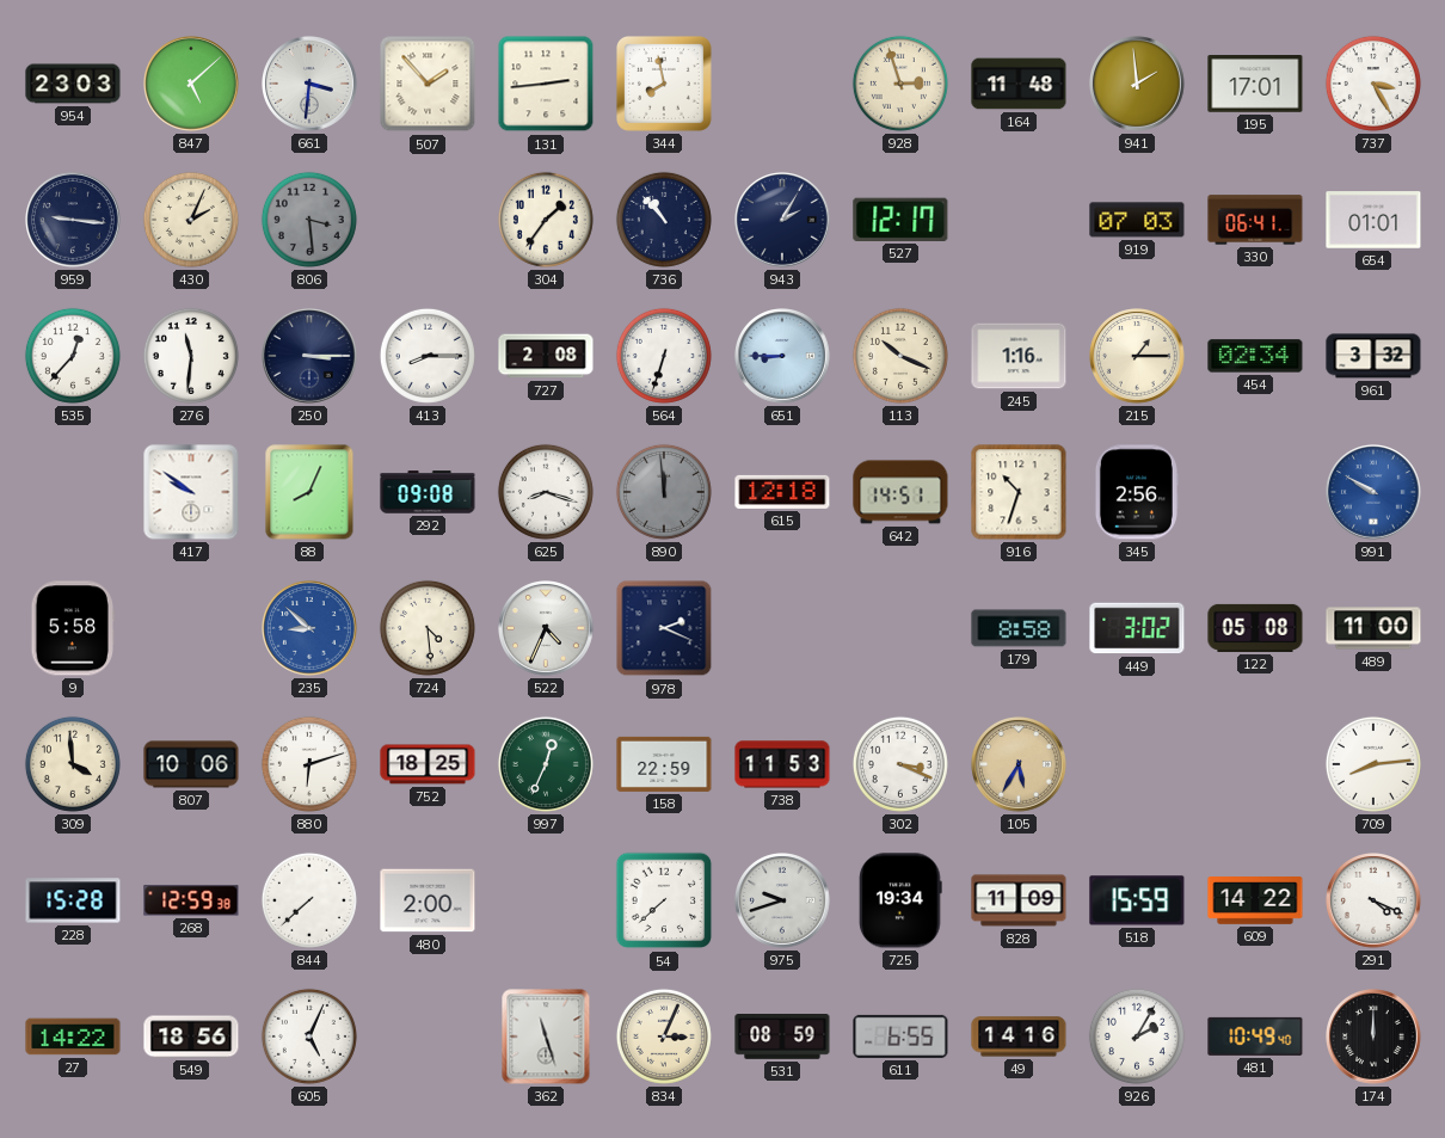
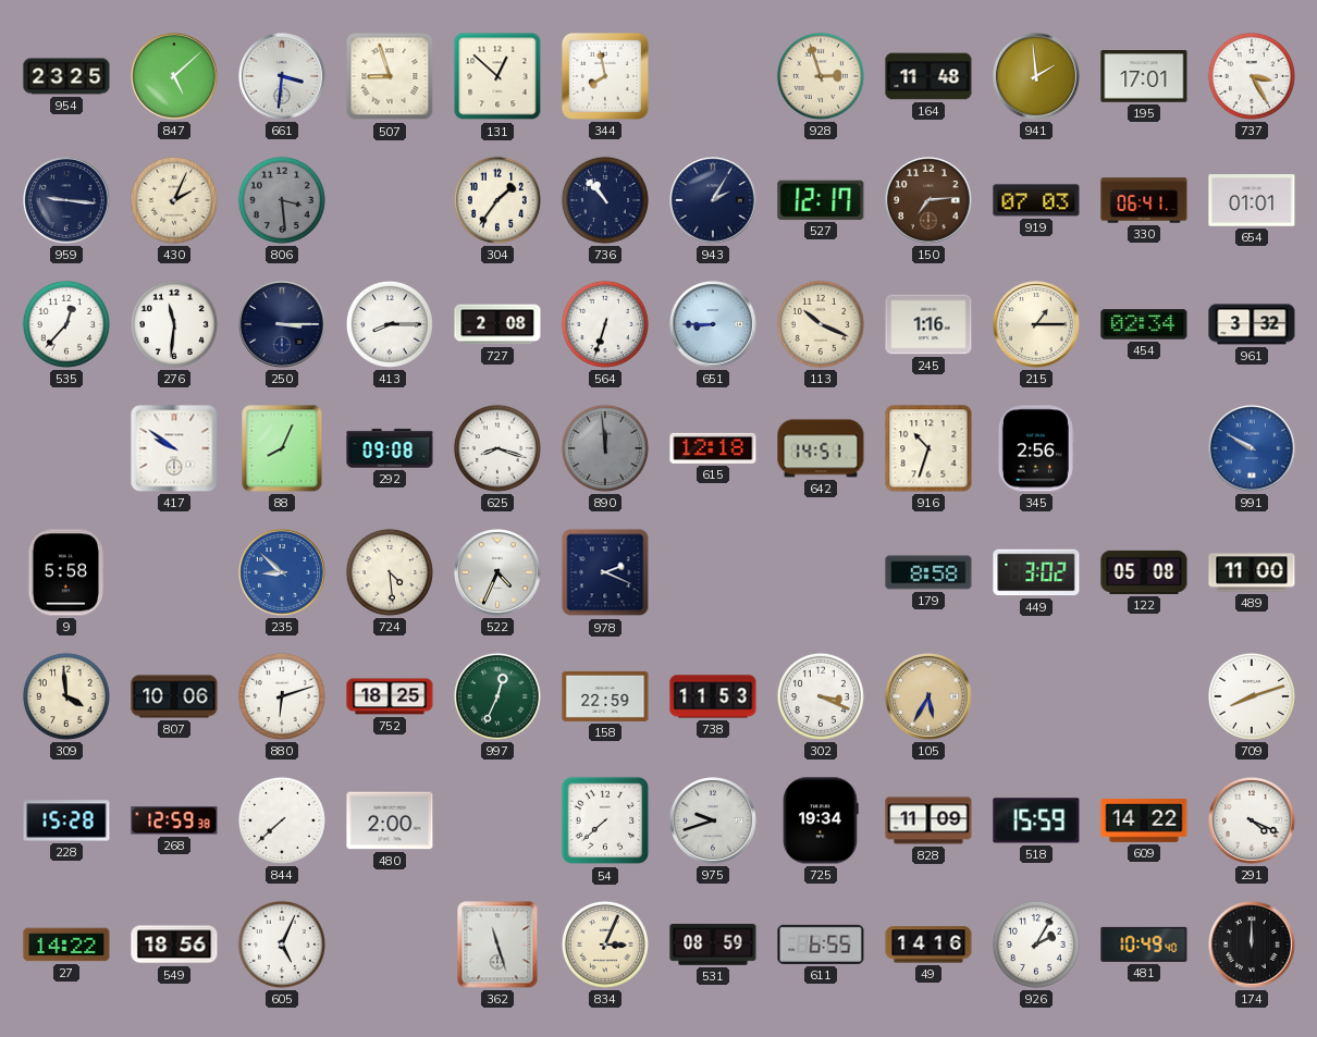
954: 23:03 -> 23:25 (66, 76)
507: 1:53 -> 8:57 (390, 76)
131: 2:44 -> 12:52 (497, 76)
150: none -> 7:14 (928, 200)
709: 8:14 -> 8:12 (1252, 696)
